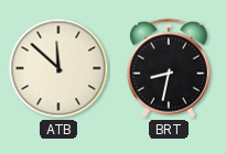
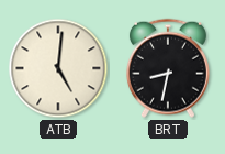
ATB: 11:52 -> 5:01 (58, 68)
